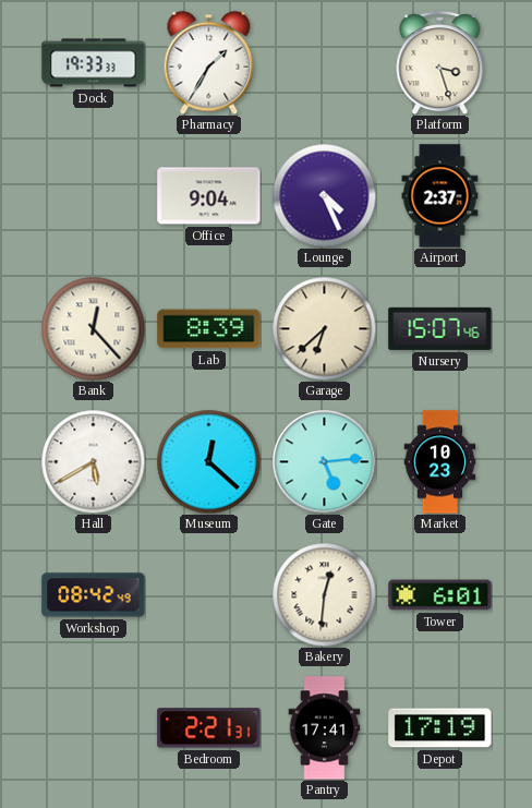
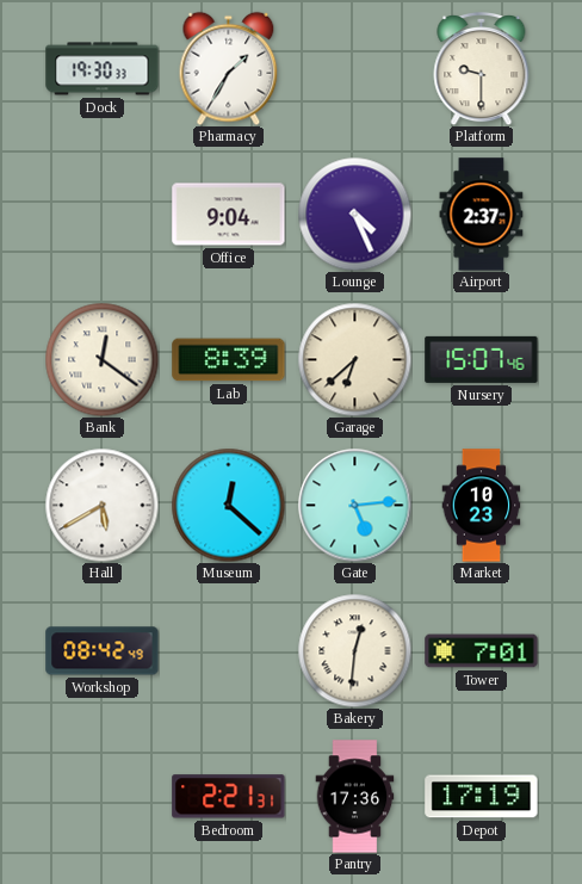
Dock: 19:33 -> 19:30 (103, 69)
Platform: 3:27 -> 9:30 (482, 68)
Bank: 12:23 -> 12:21 (101, 359)
Tower: 6:01 -> 7:01 (482, 651)
Pantry: 17:41 -> 17:36 (355, 797)
